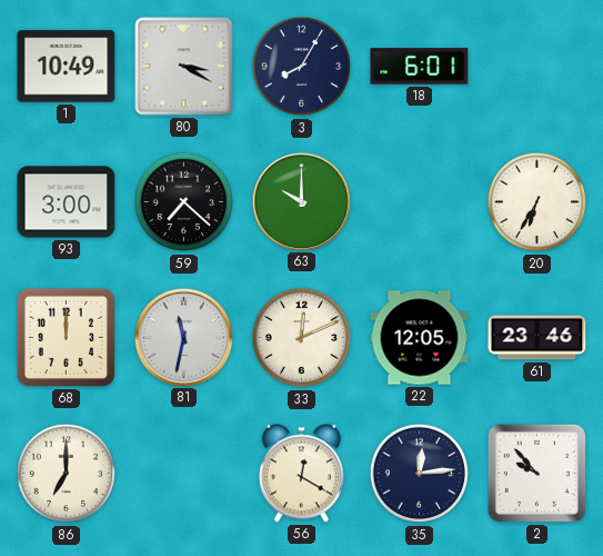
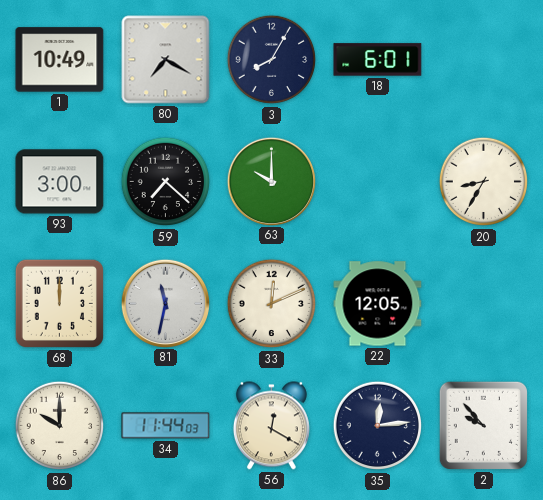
80: 3:20 -> 7:20 (166, 60)
20: 6:35 -> 8:35 (484, 182)
61: 23:46 -> none (537, 338)
86: 7:00 -> 10:00 (60, 426)
34: none -> 11:44 (166, 426)
